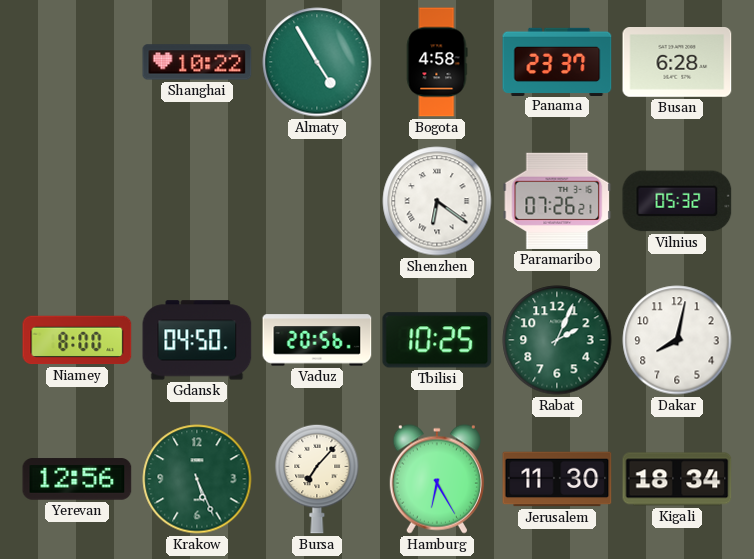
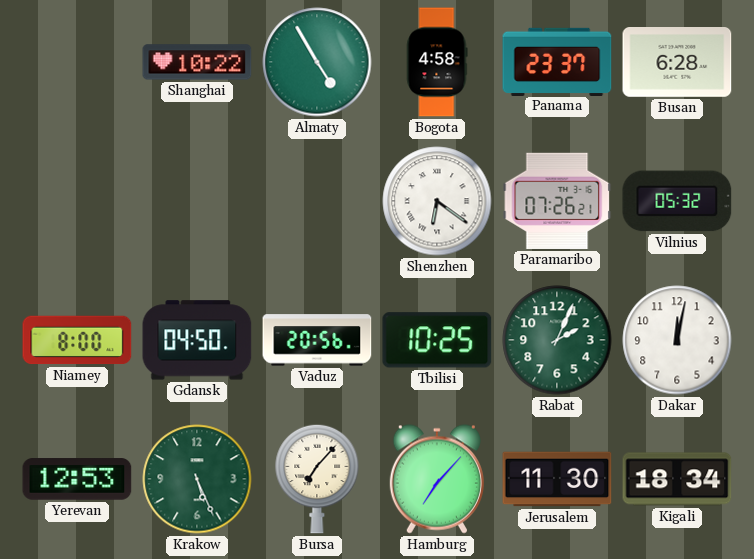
Dakar: 8:02 -> 12:02 (677, 340)
Yerevan: 12:56 -> 12:53 (77, 479)
Hamburg: 6:25 -> 7:07 (437, 479)
